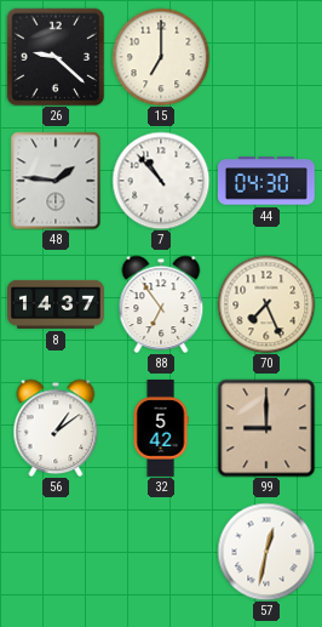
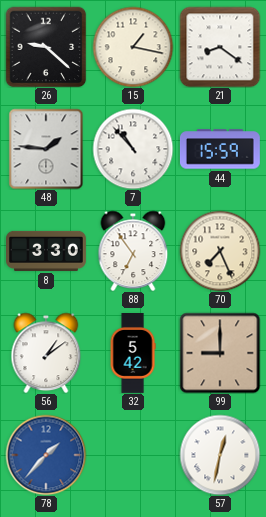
15: 7:00 -> 1:17 (133, 47)
21: none -> 8:21 (220, 47)
44: 04:30 -> 15:59 (220, 149)
8: 14:37 -> 3:30 (47, 251)
78: none -> 1:37 (46, 455)
